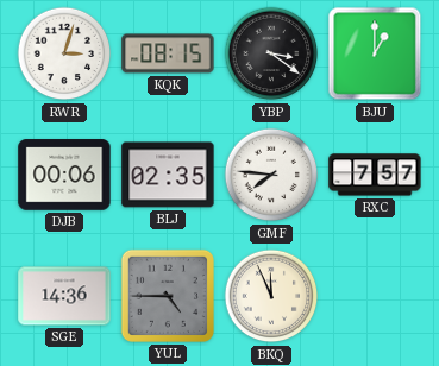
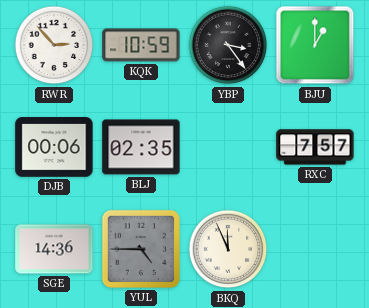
RWR: 3:03 -> 2:53 (54, 45)
KQK: 08:15 -> 10:59 (141, 45)
YBP: 3:21 -> 3:24 (228, 45)
GMF: 7:46 -> none (271, 175)
